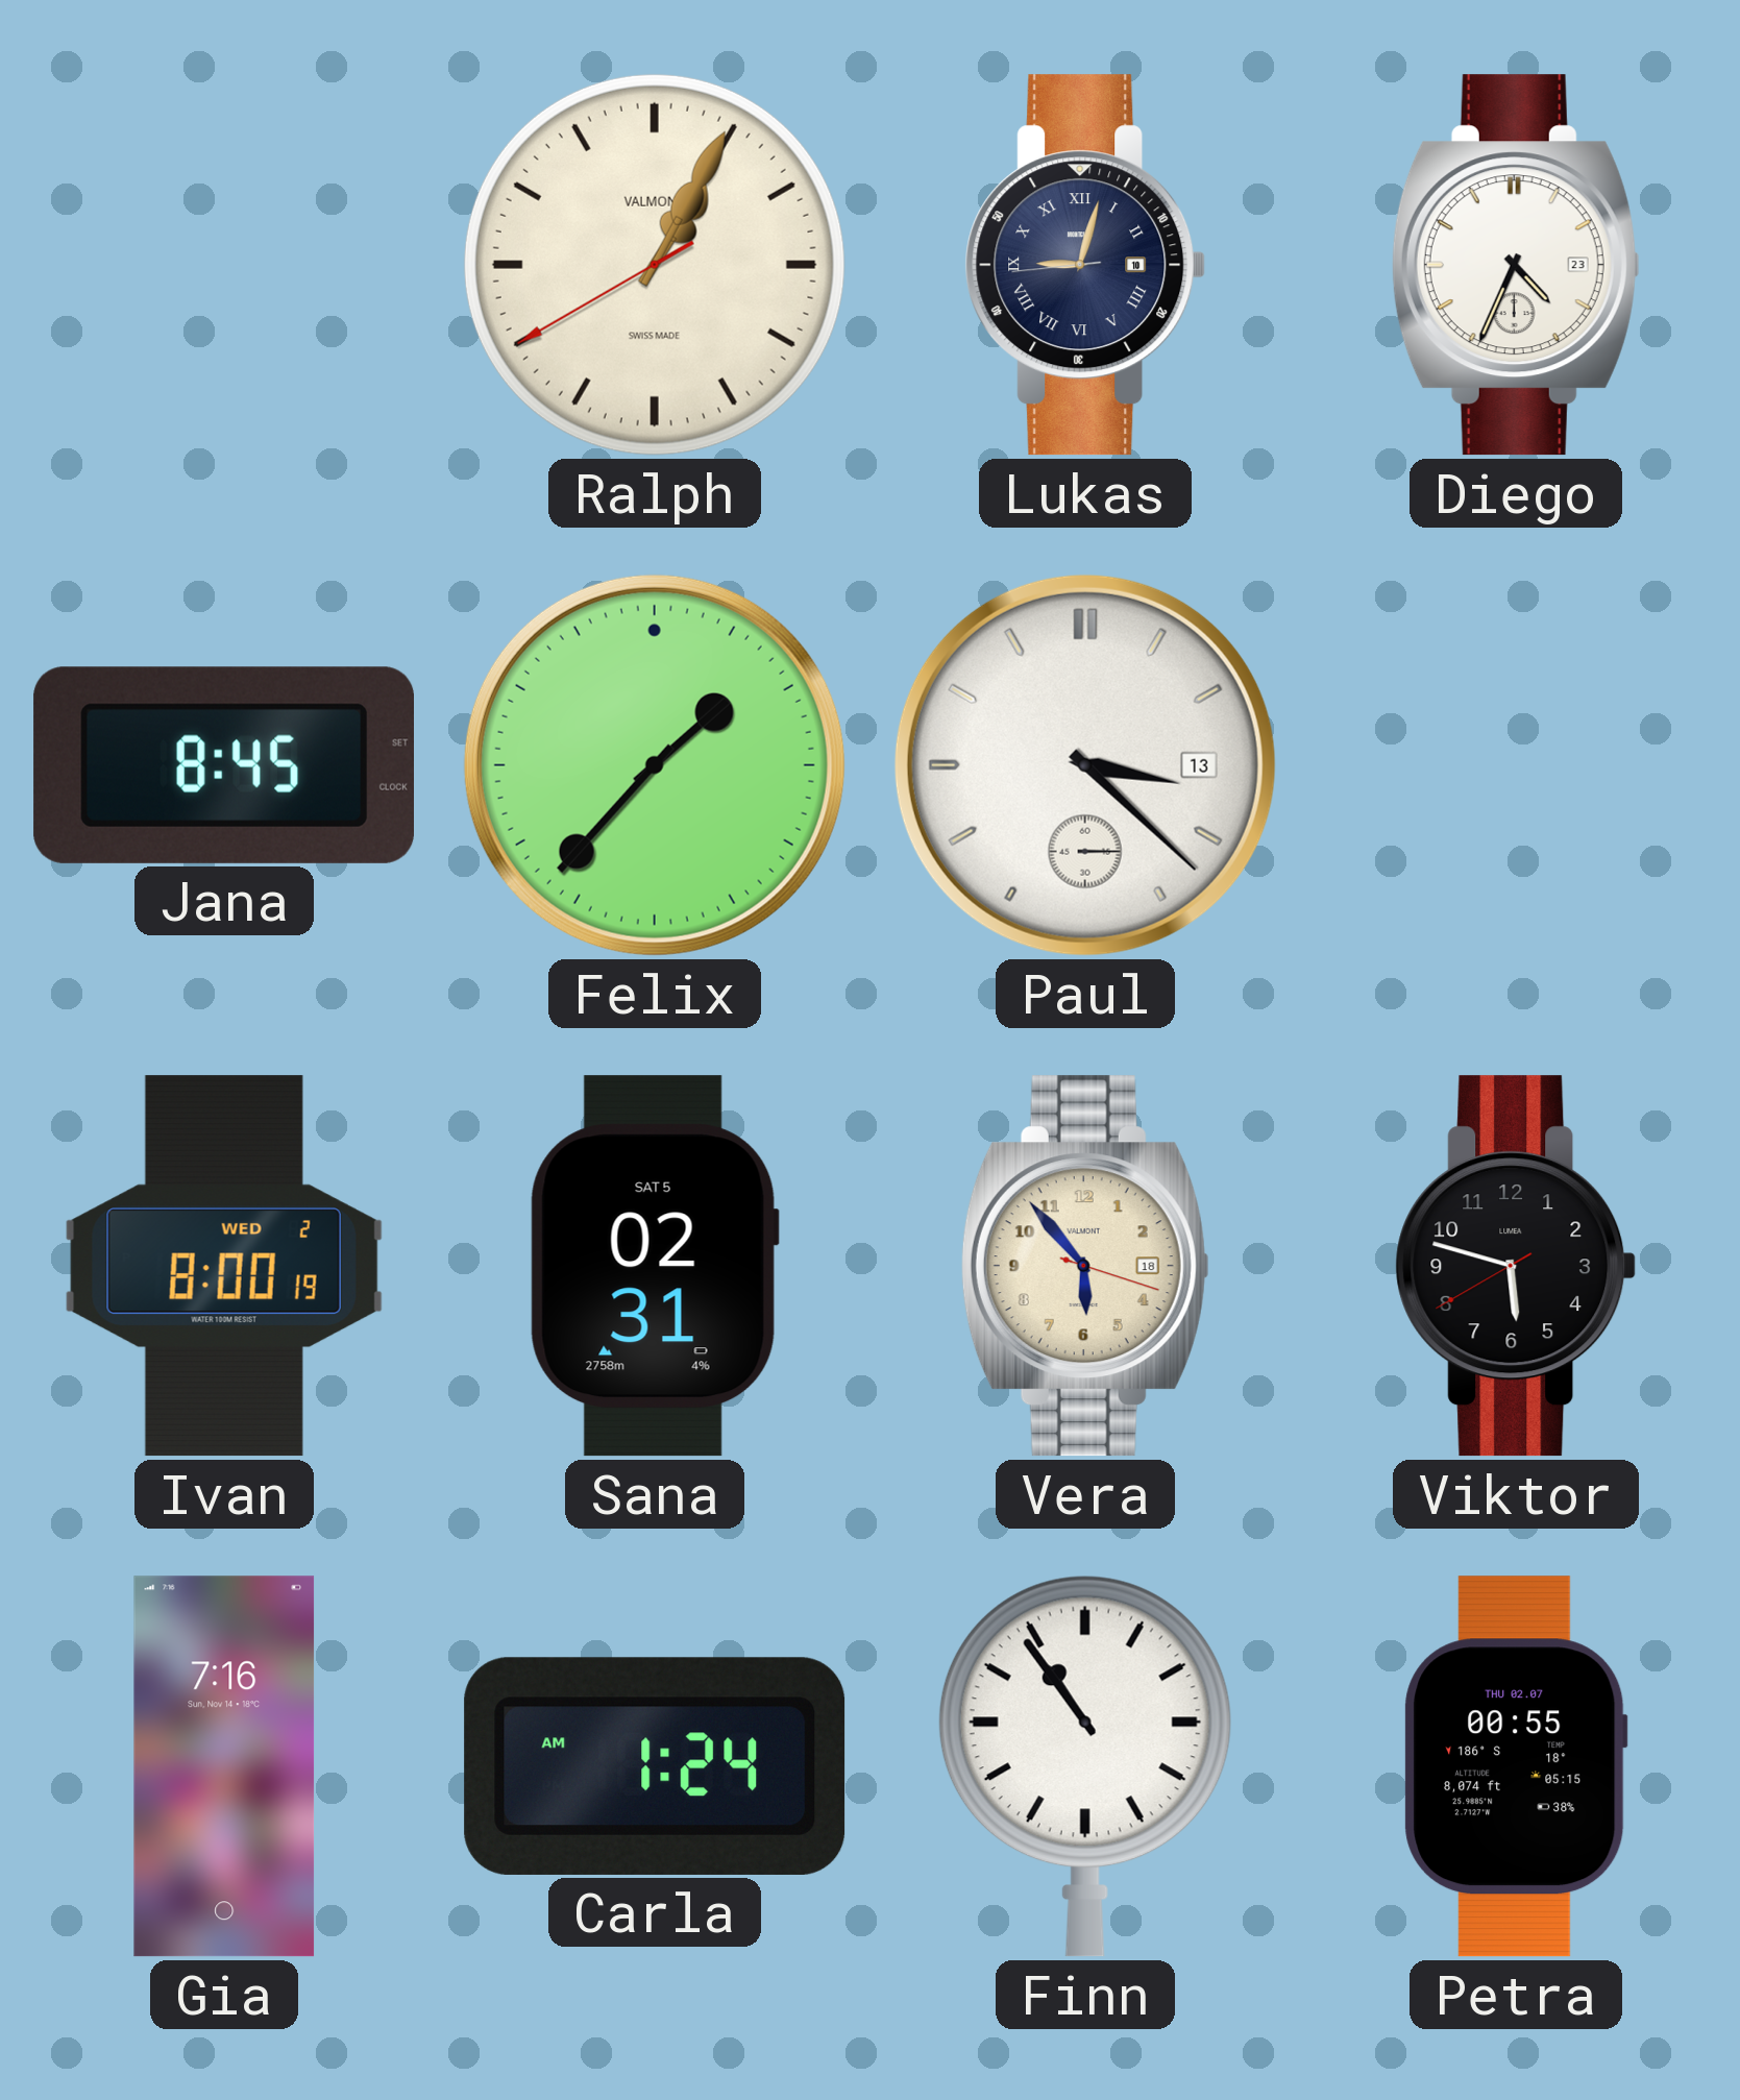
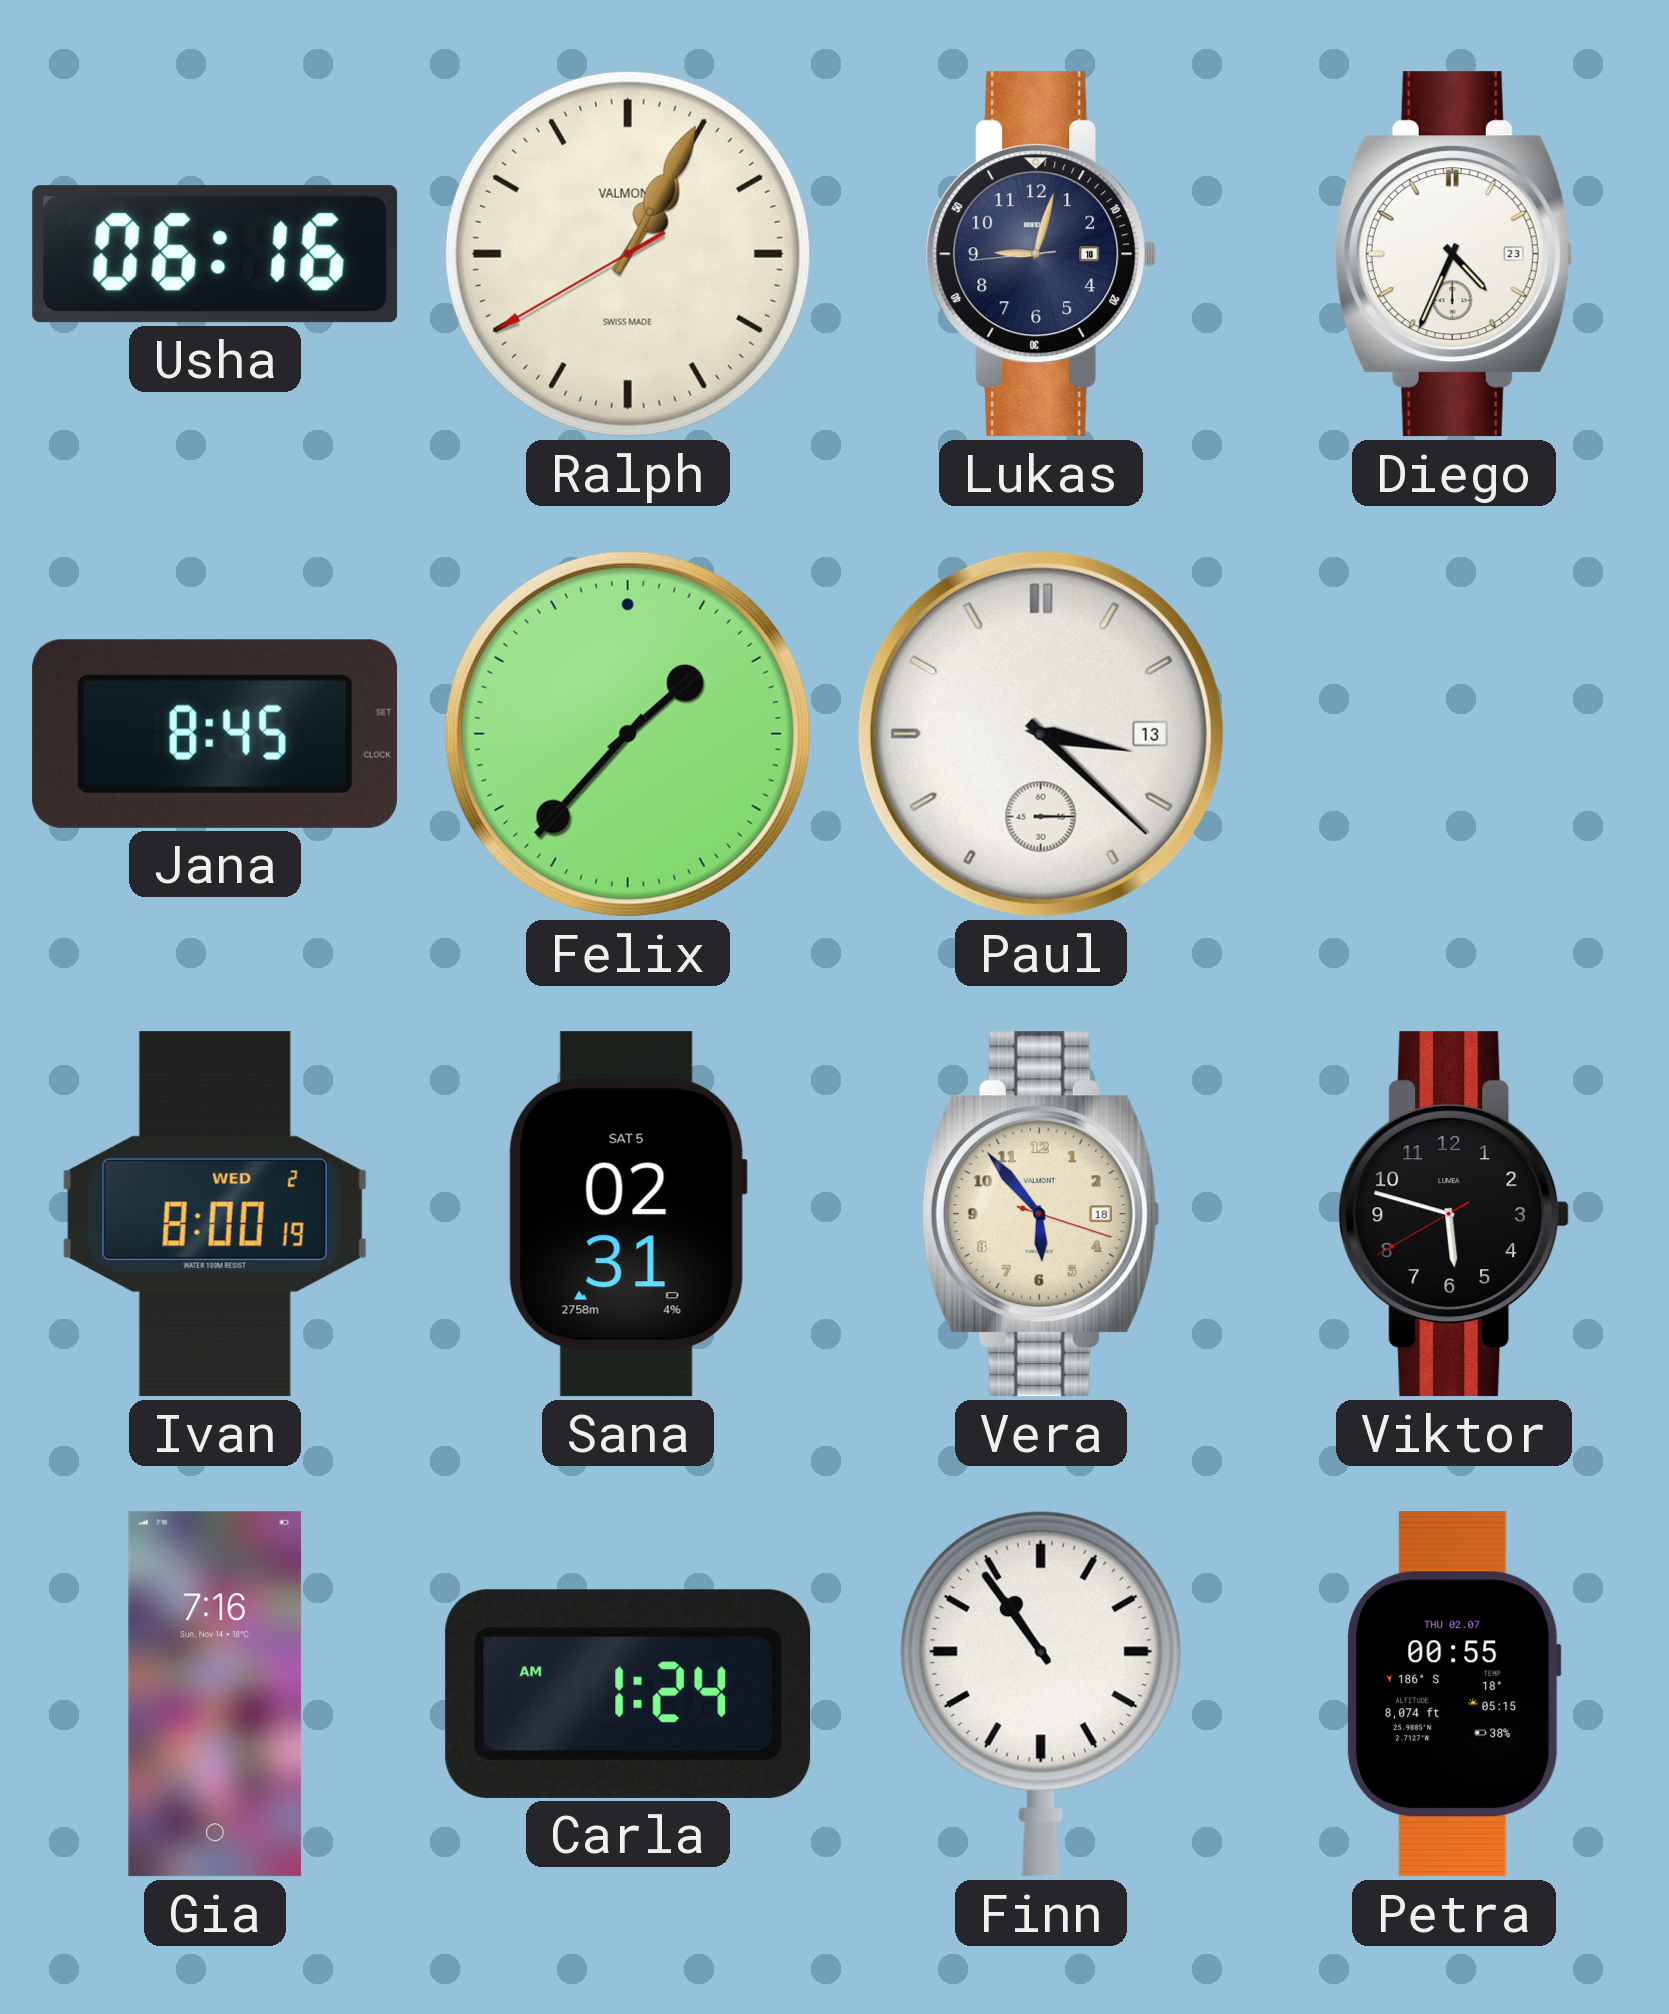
Usha: none -> 06:16 (215, 254)
Lukas numerals: Roman -> Arabic (1041, 254)
